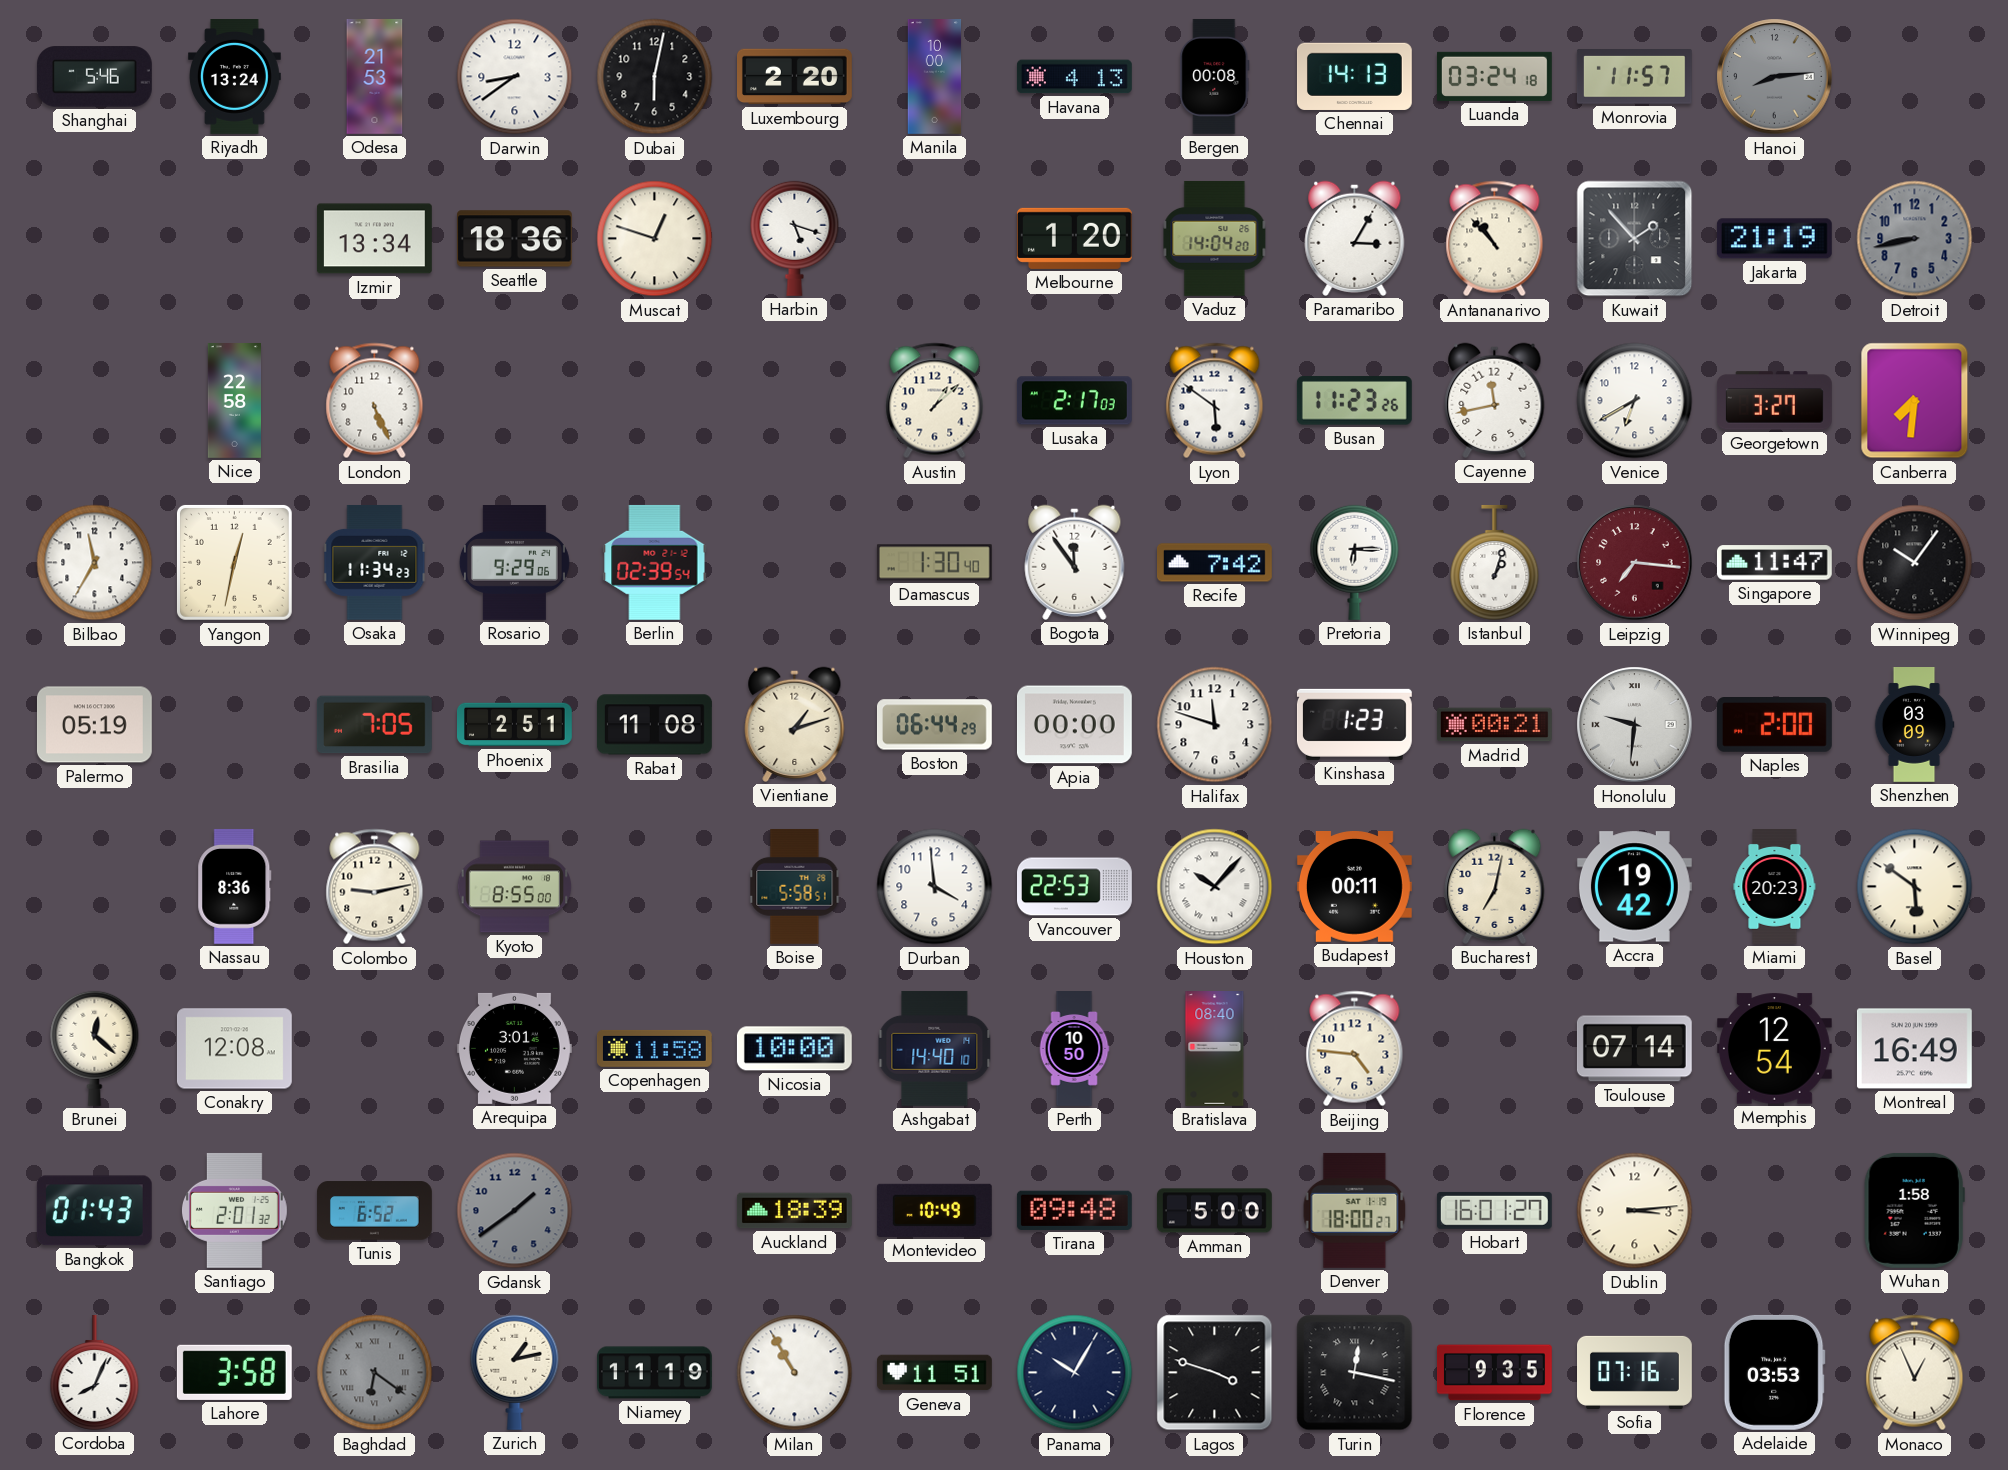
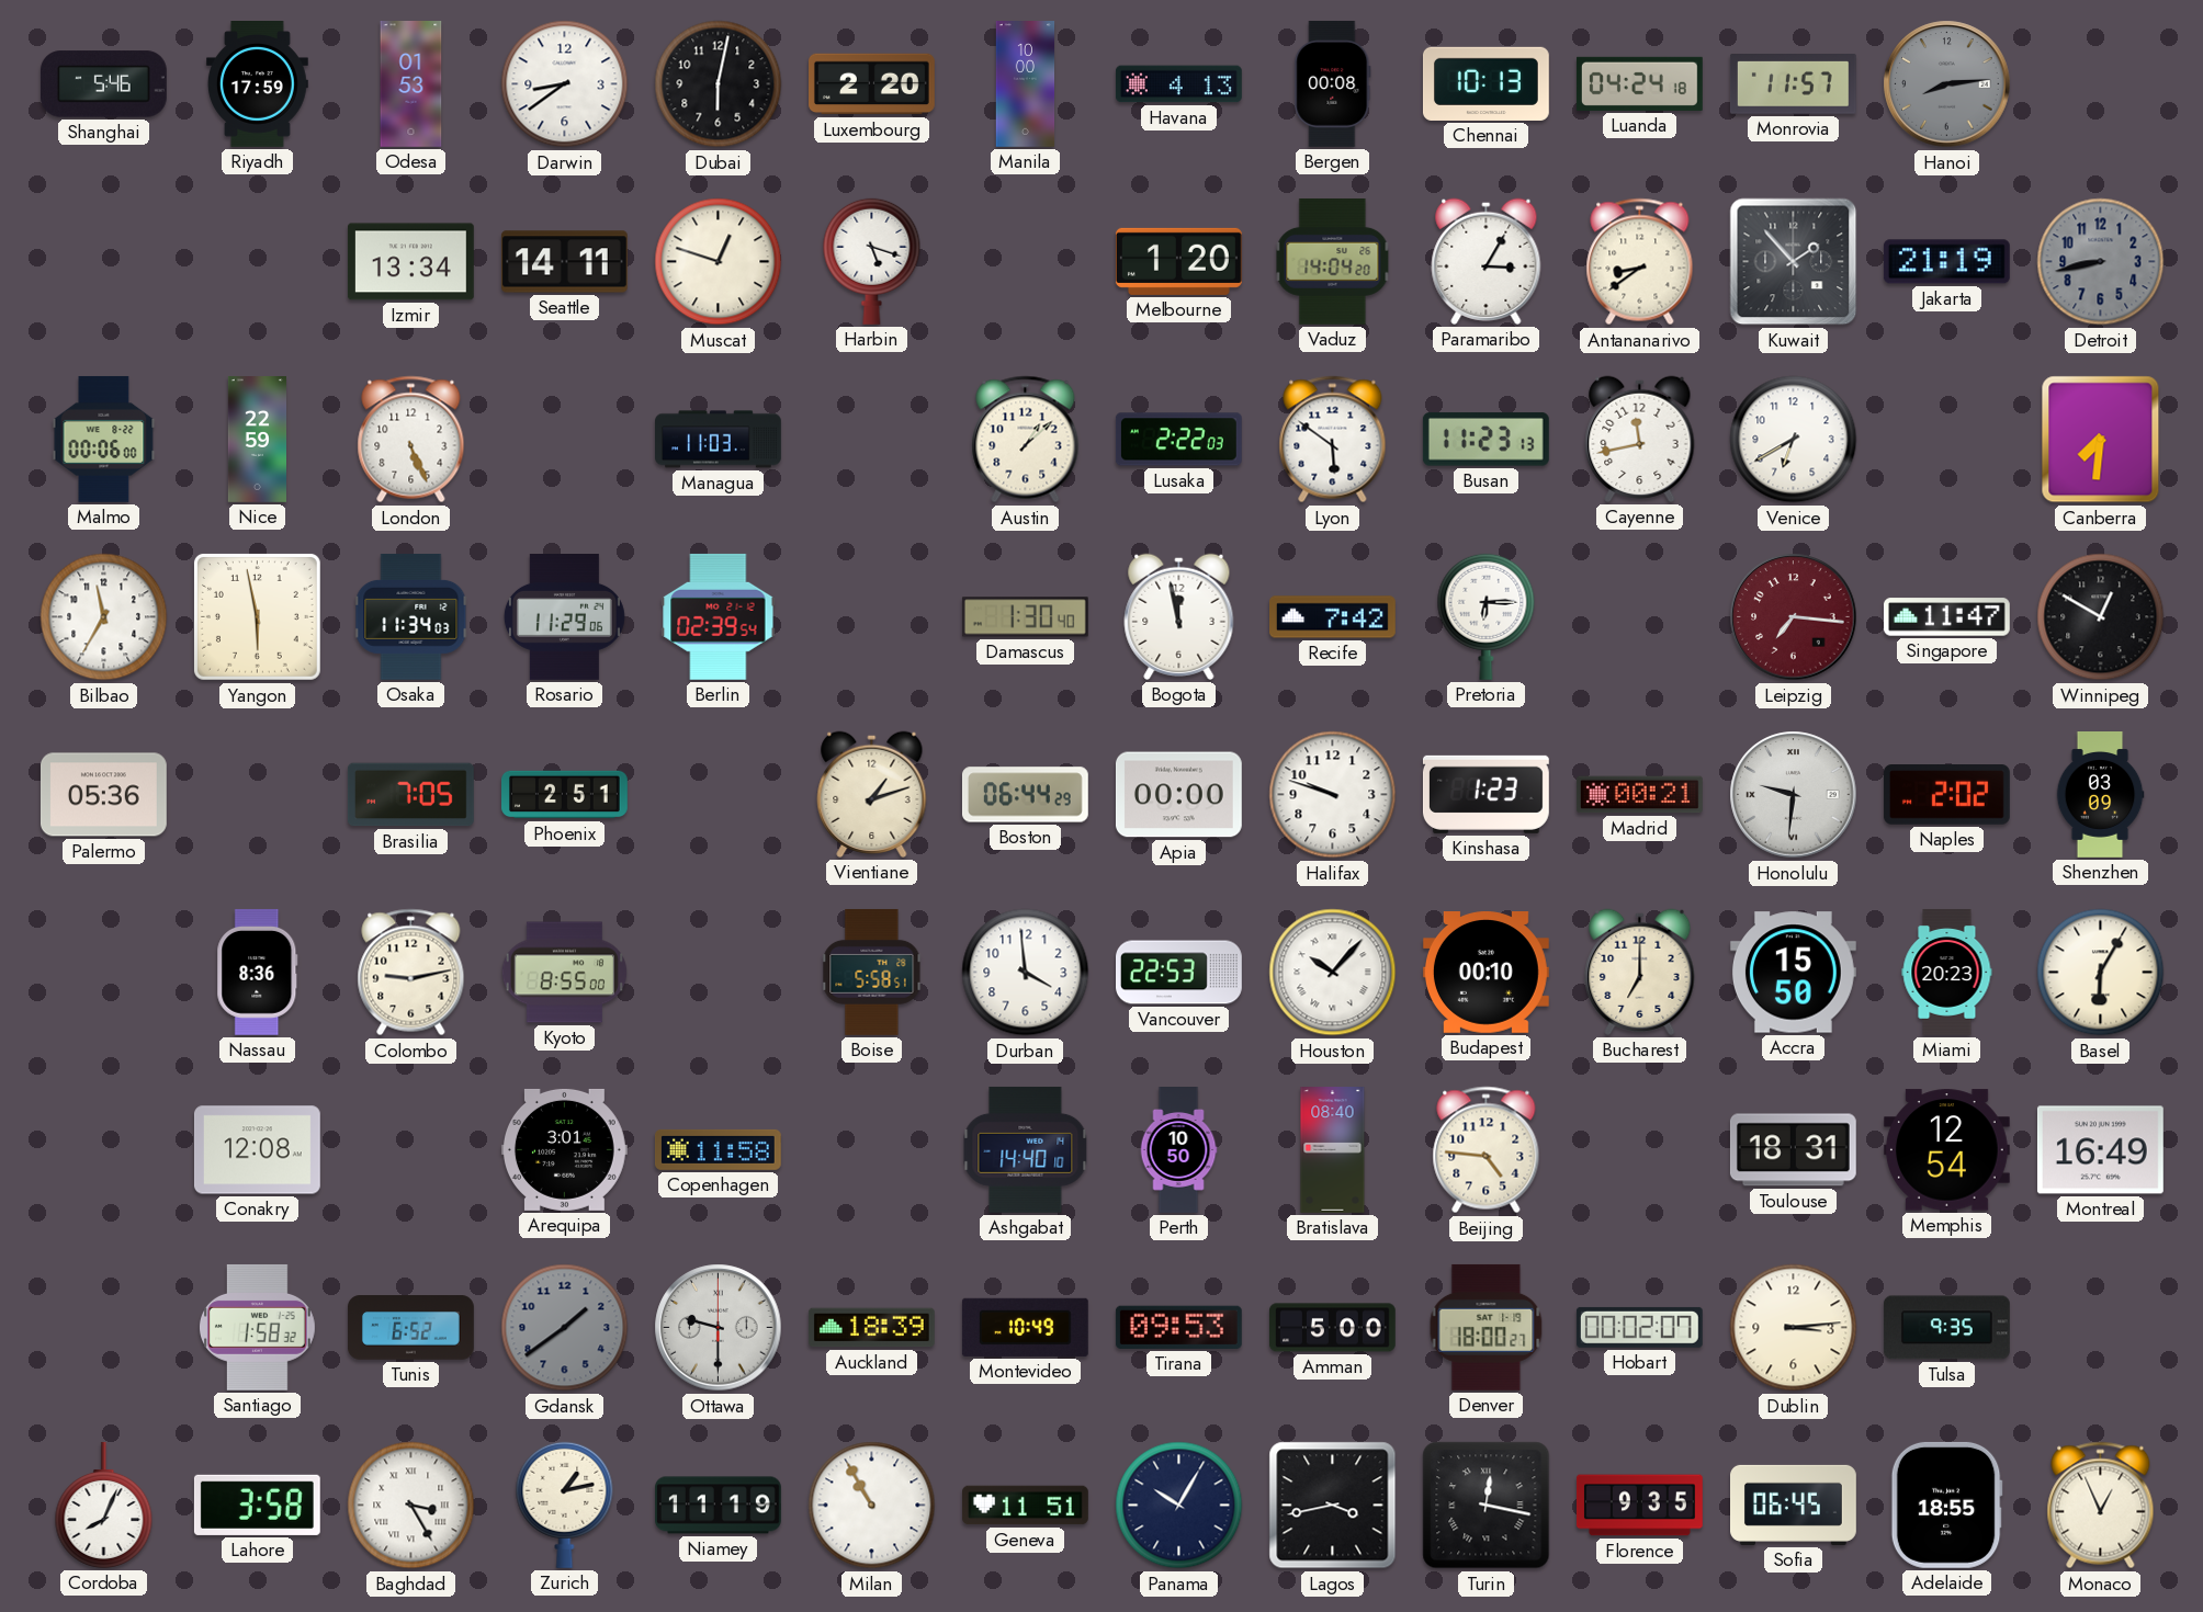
Riyadh: 13:24 -> 17:59 (257, 84)
Odesa: 21:53 -> 01:53 (411, 84)
Chennai: 14:13 -> 10:13 (1485, 83)
Luanda: 03:24 -> 04:24 (1639, 83)
Seattle: 18:36 -> 14:11 (564, 262)
Antananarivo: 10:53 -> 8:39 (1640, 262)
Malmo: none -> 00:06 (104, 439)
Nice: 22:58 -> 22:59 (257, 440)
Managua: none -> 11:03 (719, 440)
Lusaka: 2:17 -> 2:22 (1178, 440)
Busan: 11:23:26 -> 11:23:13 (1485, 440)
Georgetown: 3:27 -> none (1774, 401)
Yangon: 12:32 -> 5:58 (257, 616)
Osaka: 11:34:23 -> 11:34:03 (411, 616)
Rosario: 9:29 -> 11:29 (564, 617)
Bogota: 11:54 -> 11:58 (1179, 616)
Istanbul: 1:03 -> none (1495, 562)
Winnipeg: 10:06 -> 12:50 (2101, 617)
Palermo: 05:19 -> 05:36 (103, 795)
Rabat: 11:08 -> none (654, 725)
Halifax: 11:48 -> 9:48 (1333, 795)
Naples: 2:00 -> 2:02 (1946, 795)
Budapest: 00:11 -> 00:10 (1485, 973)
Bucharest: 7:02 -> 7:00 (1640, 972)
Accra: 19:42 -> 15:50 (1793, 973)
Basel: 5:51 -> 6:05 (2101, 973)
Brunei: 12:22 -> none (95, 1048)
Nicosia: 10:00 -> none (794, 1049)
Toulouse: 07:14 -> 18:31 (1793, 1150)
Bangkok: 01:43 -> none (94, 1211)
Santiago: 2:01 -> 1:58 (257, 1327)
Ottawa: none -> 9:30 (719, 1328)
Tirana: 09:48 -> 09:53 (1178, 1327)
Hobart: 16:01 -> 00:02 (1639, 1327)
Tulsa: none -> 9:35 (1946, 1328)
Wuhan: 1:58 -> none (1914, 1210)
Baghdad: 6:21 -> 3:25 (411, 1506)
Baghdad dial: grey -> white (411, 1506)
Lagos: 3:48 -> 3:43 (1333, 1506)
Sofia: 07:16 -> 06:45 (1794, 1505)
Adelaide: 03:53 -> 18:55 (1946, 1505)
